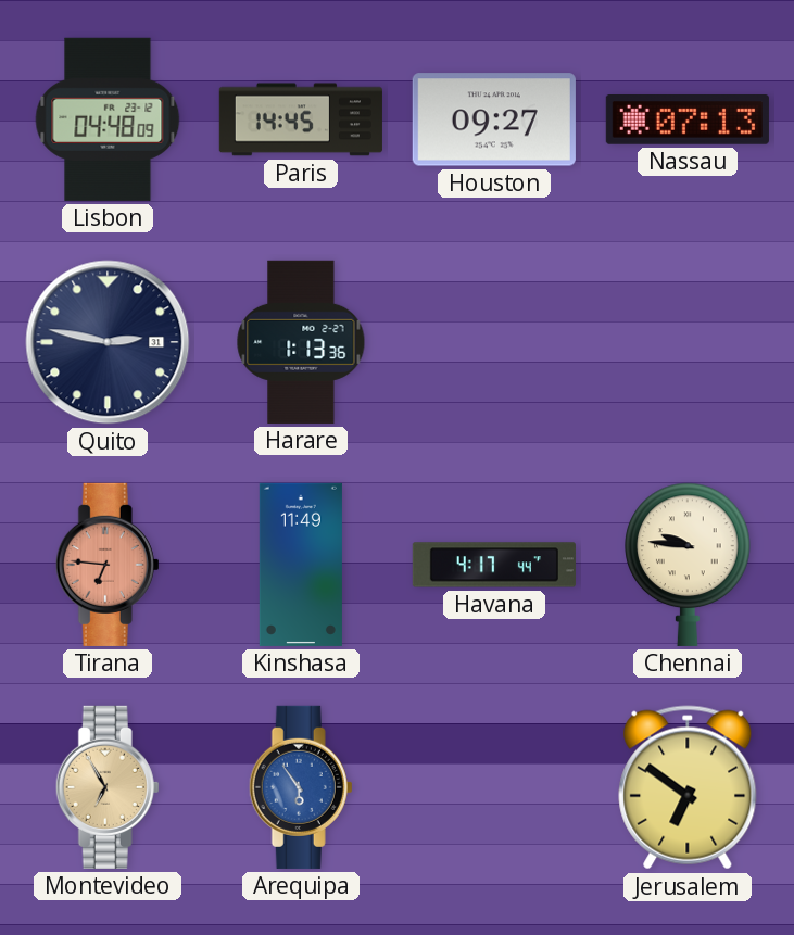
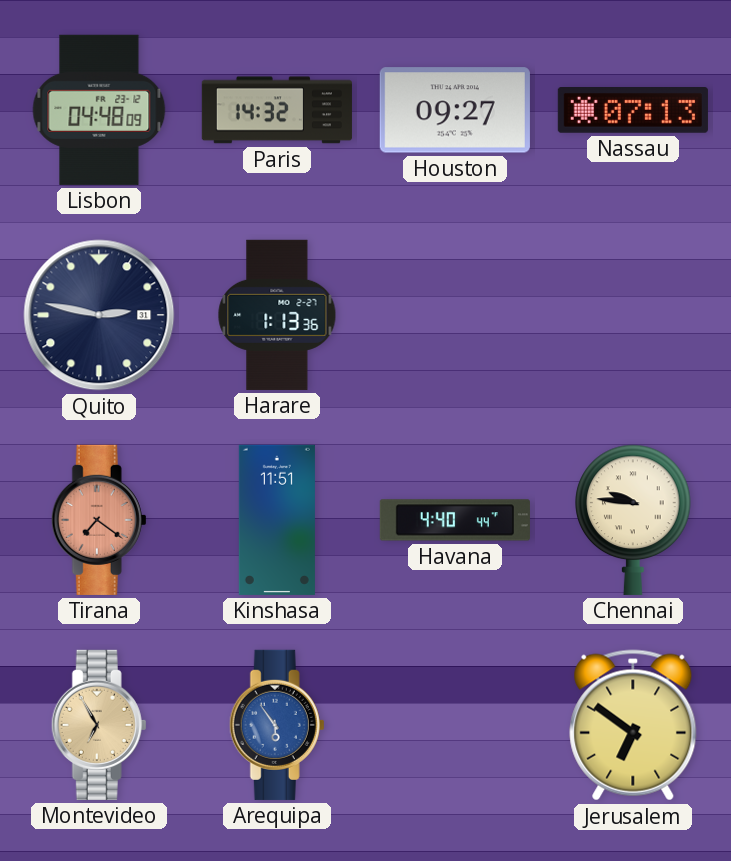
Paris: 14:45 -> 14:32 (277, 110)
Tirana: 6:46 -> 7:21 (99, 520)
Kinshasa: 11:49 -> 11:51 (277, 520)
Havana: 4:17 -> 4:40 (455, 520)
